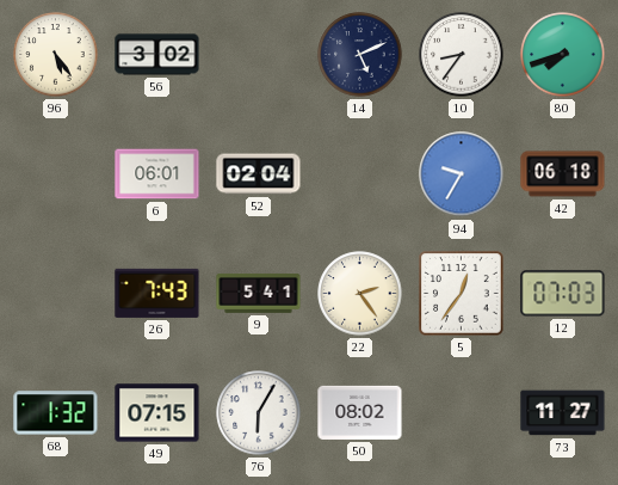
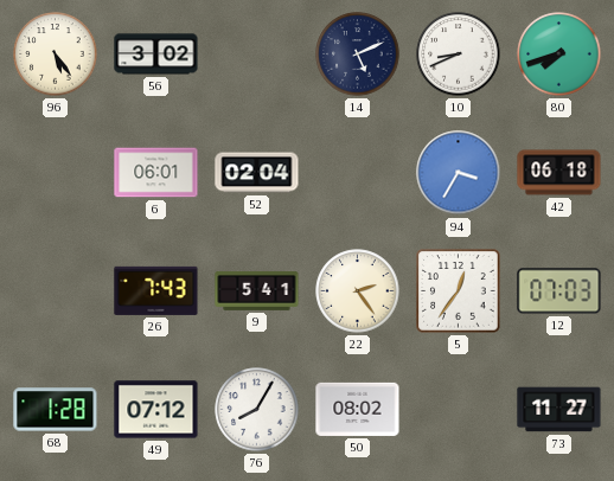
10: 8:36 -> 8:41 (459, 54)
94: 9:35 -> 3:35 (459, 173)
68: 1:32 -> 1:28 (56, 410)
49: 07:15 -> 07:12 (156, 410)
76: 6:05 -> 8:05 (257, 410)
